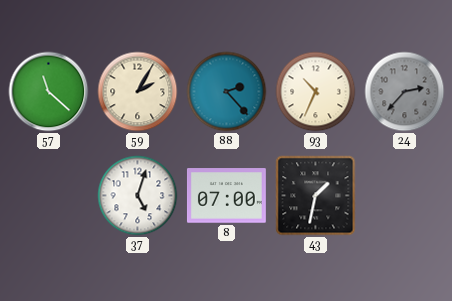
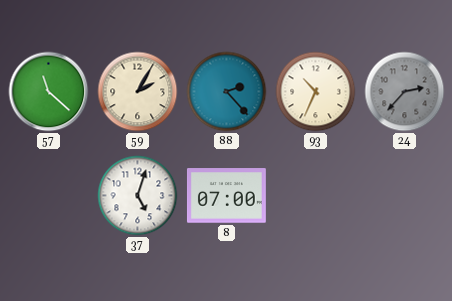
43: 1:32 -> none (316, 196)
